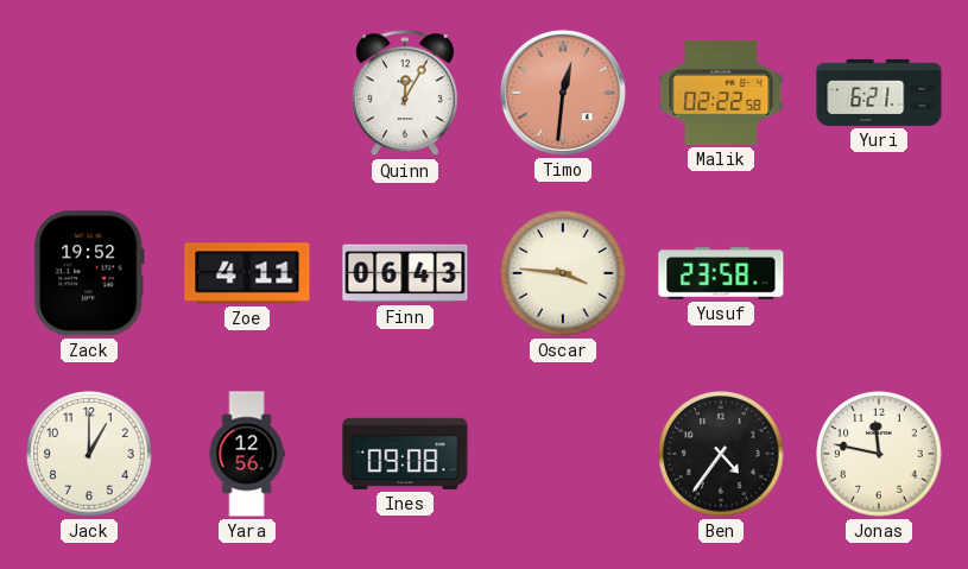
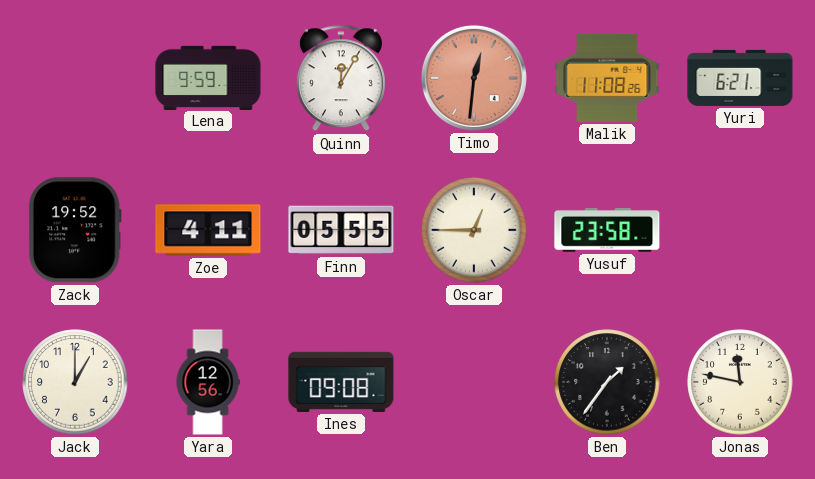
Lena: none -> 9:59 (208, 77)
Malik: 02:22 -> 11:08 (607, 78)
Finn: 06:43 -> 05:55 (341, 230)
Oscar: 3:46 -> 12:45 (474, 230)
Ben: 4:36 -> 1:36 (607, 382)
